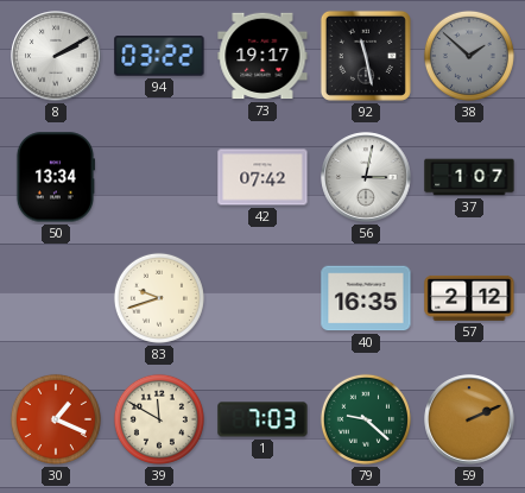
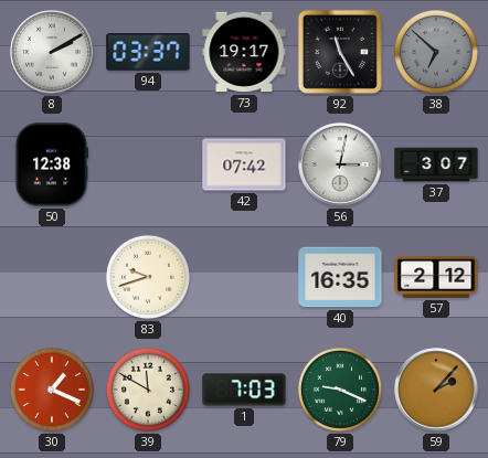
94: 03:22 -> 03:37 (148, 52)
92: 11:28 -> 11:25 (340, 52)
38: 1:52 -> 6:52 (436, 52)
50: 13:34 -> 12:38 (51, 164)
37: 1:07 -> 3:07 (436, 164)
79: 9:22 -> 9:19 (340, 390)
59: 2:11 -> 2:07 (436, 390)
